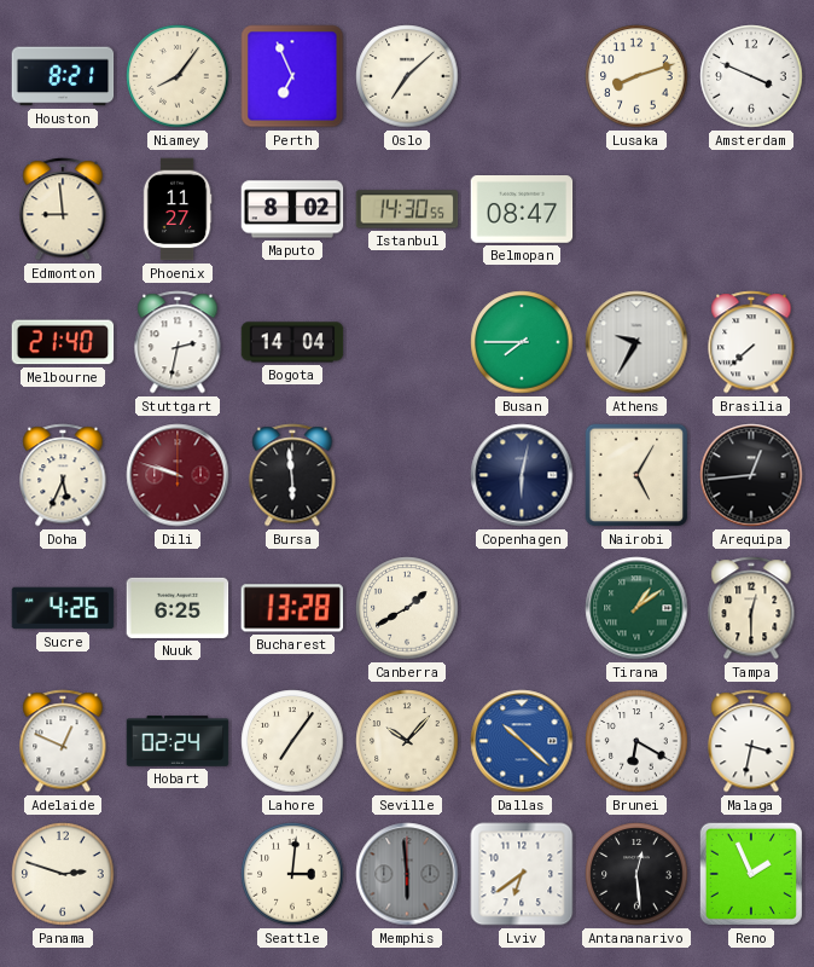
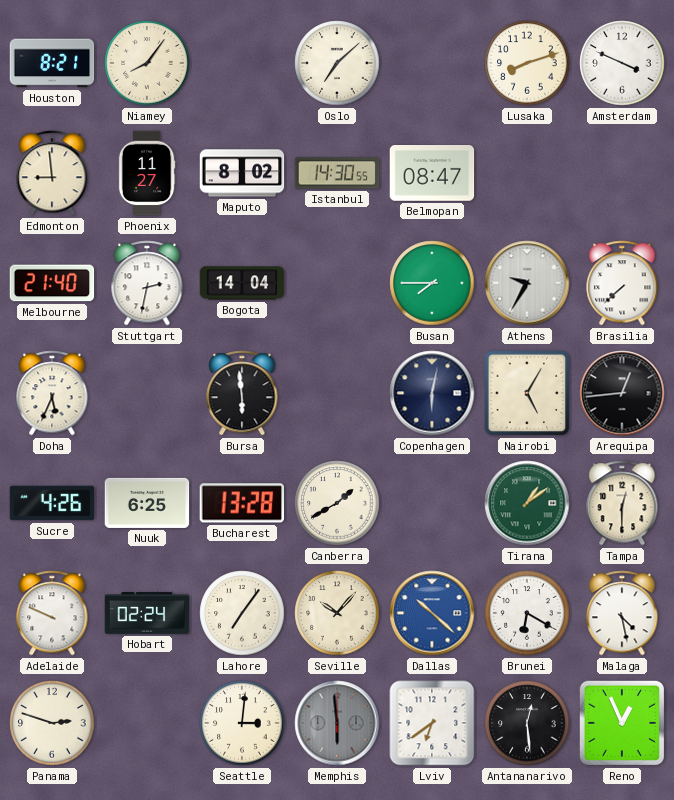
Perth: 6:56 -> none (292, 76)
Dili: 9:48 -> none (178, 475)
Adelaide: 12:49 -> 9:49 (52, 613)
Malaga: 3:32 -> 4:28 (622, 613)
Reno: 1:56 -> 12:56 (622, 723)
